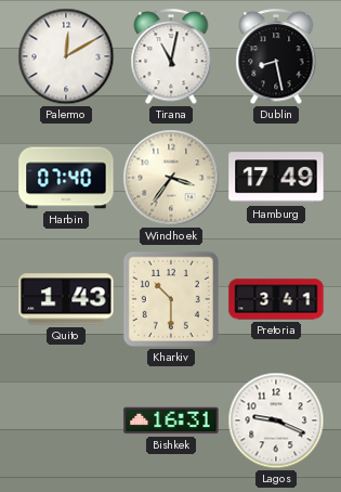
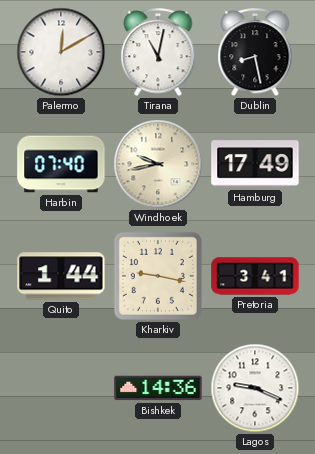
Windhoek: 3:36 -> 9:43 (158, 164)
Quito: 1:43 -> 1:44 (61, 276)
Kharkiv: 10:30 -> 9:17 (158, 276)
Bishkek: 16:31 -> 14:36 (158, 388)
